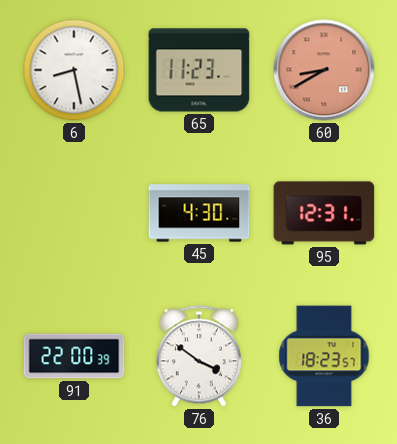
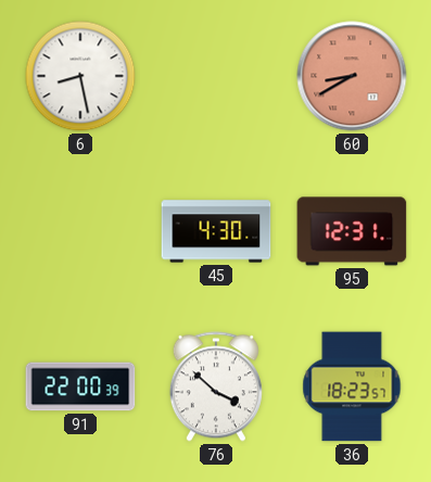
65: 11:23 -> none (199, 70)
76: 3:51 -> 3:52 (216, 386)
